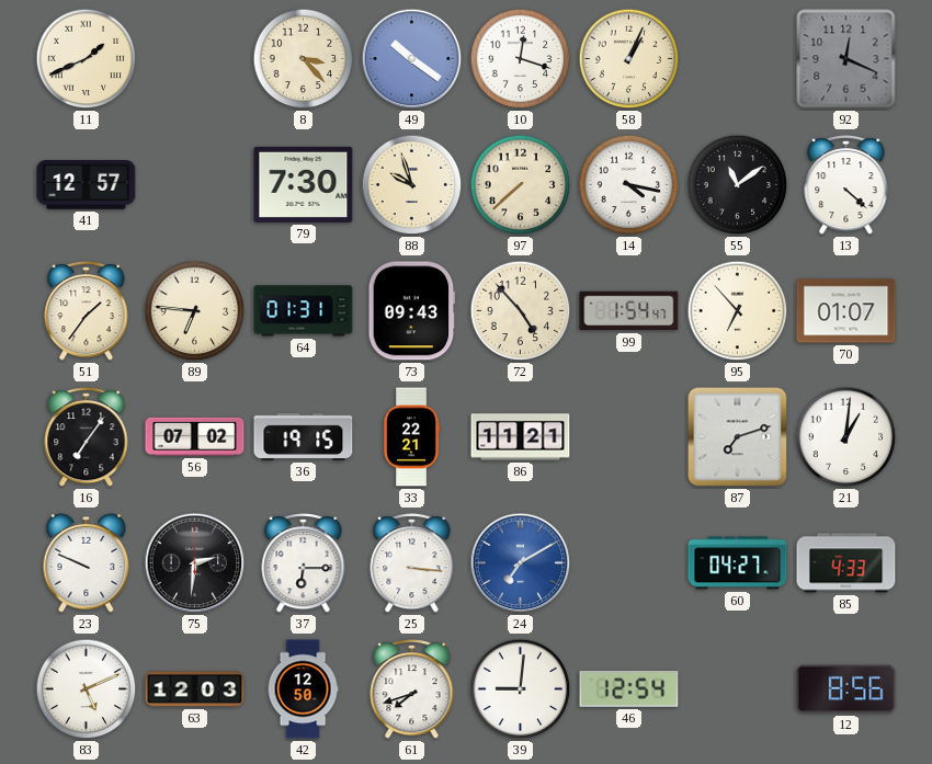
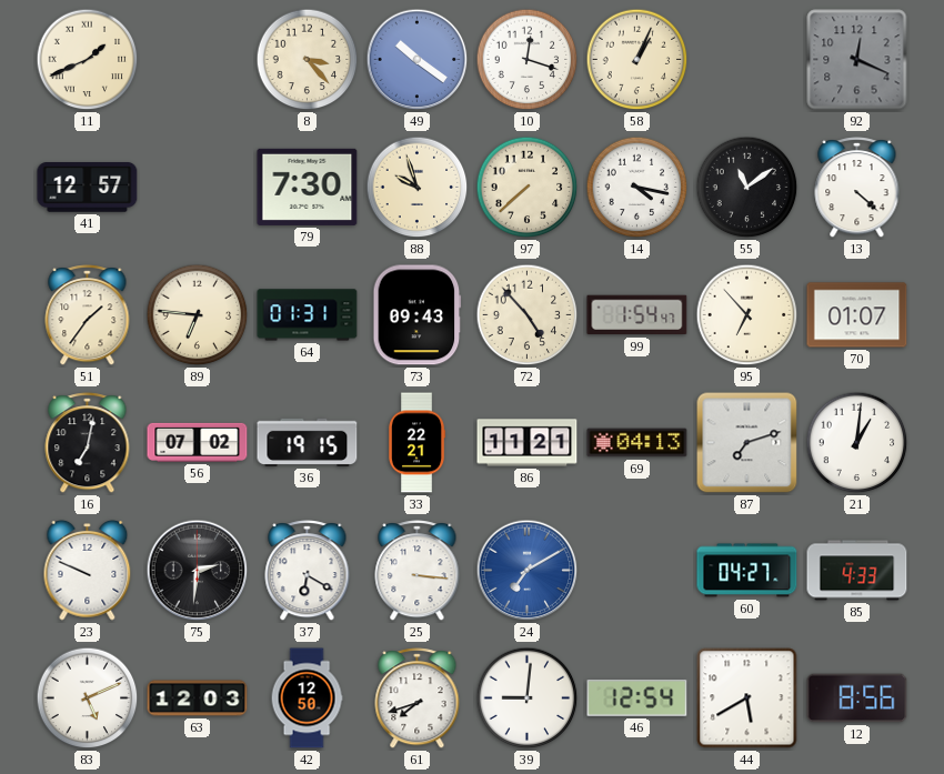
16: 7:06 -> 7:02 (88, 443)
69: none -> 04:13 (637, 443)
37: 6:15 -> 6:20 (308, 571)
44: none -> 5:40 (747, 698)
